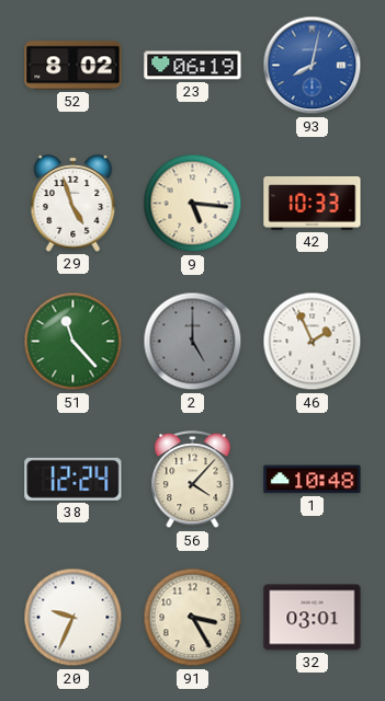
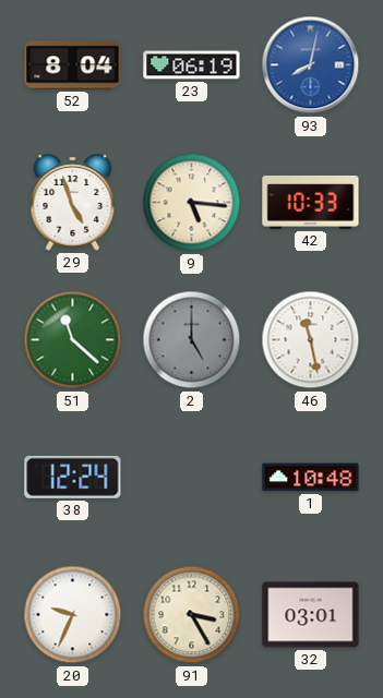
52: 8:02 -> 8:04 (73, 65)
51: 11:23 -> 11:22 (73, 340)
46: 1:56 -> 11:28 (311, 340)
56: 4:07 -> none (193, 480)
